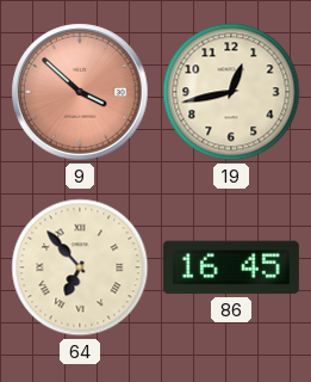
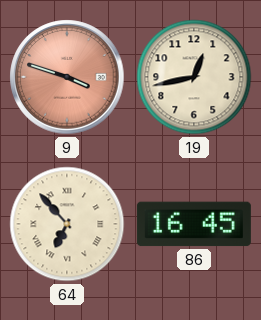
9: 3:52 -> 3:48 (67, 77)
